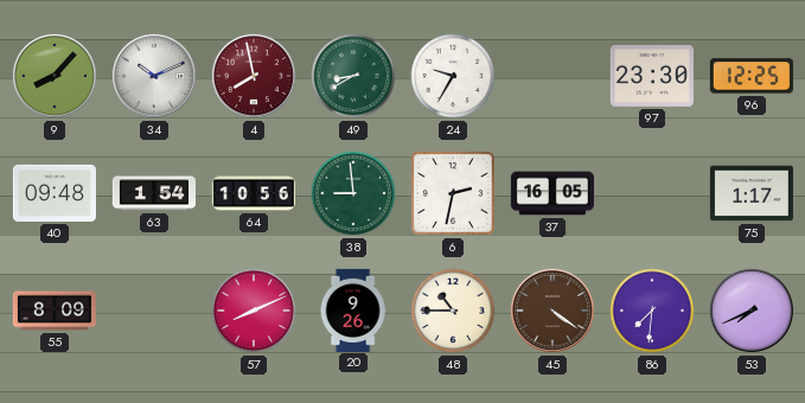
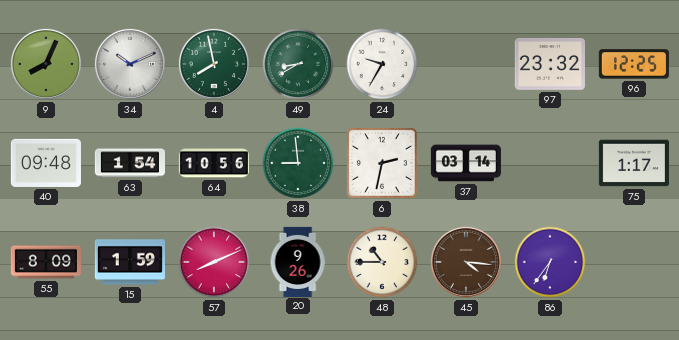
9: 8:07 -> 8:04 (46, 64)
4 dial: burgundy -> green (214, 64)
97: 23:30 -> 23:32 (550, 65)
37: 16:05 -> 03:14 (466, 163)
15: none -> 1:59 (130, 262)
45: 4:21 -> 4:16 (466, 262)
86: 7:31 -> 6:36 (550, 262)
53: 7:41 -> none (752, 311)
